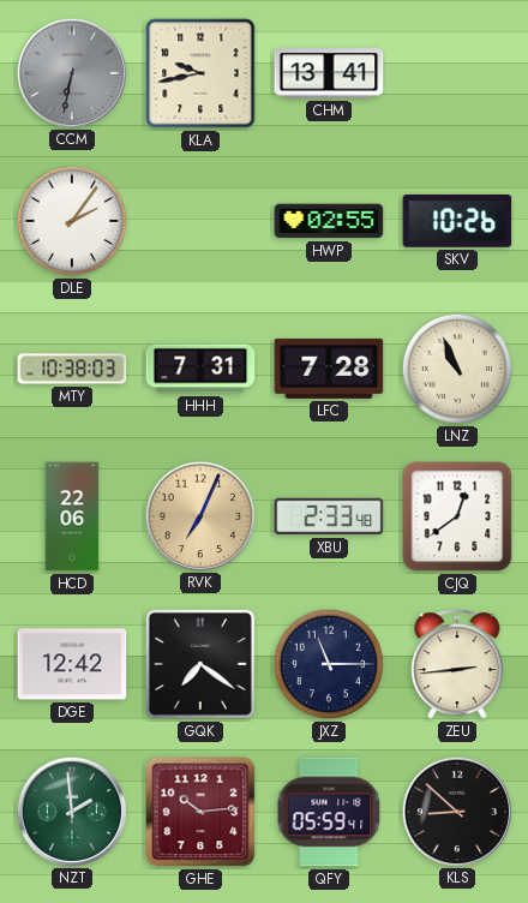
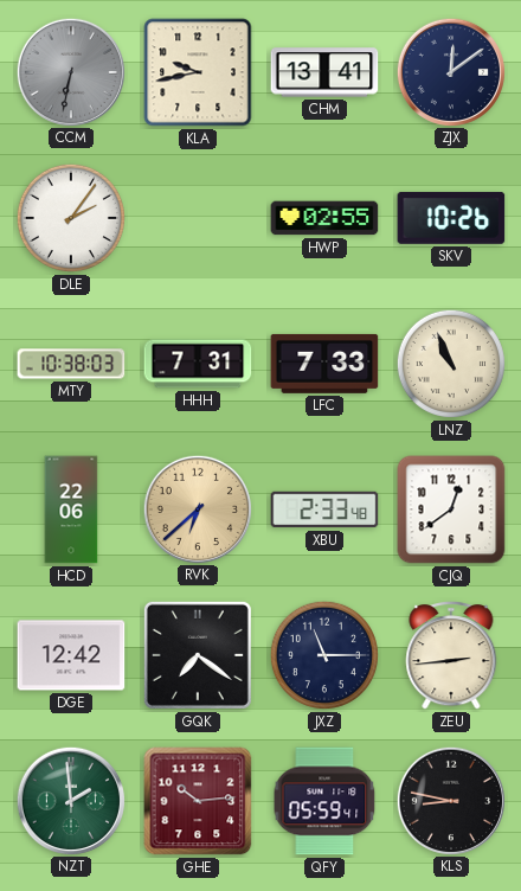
ZJX: none -> 12:09 (450, 71)
LFC: 7:28 -> 7:33 (324, 364)
RVK: 7:04 -> 6:38 (197, 508)
KLS: 8:52 -> 8:47 (450, 800)
